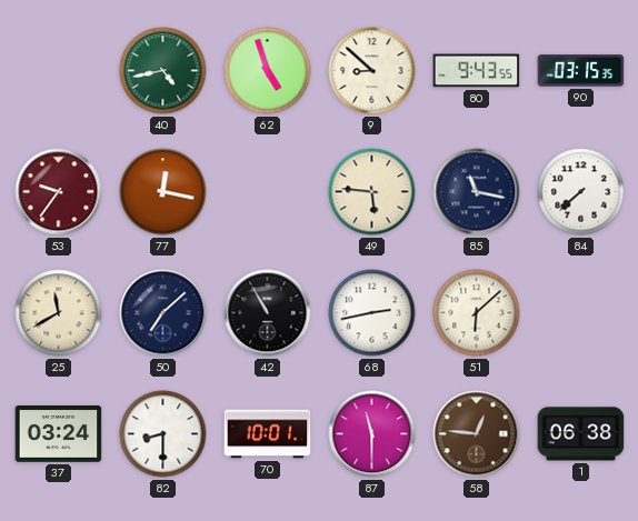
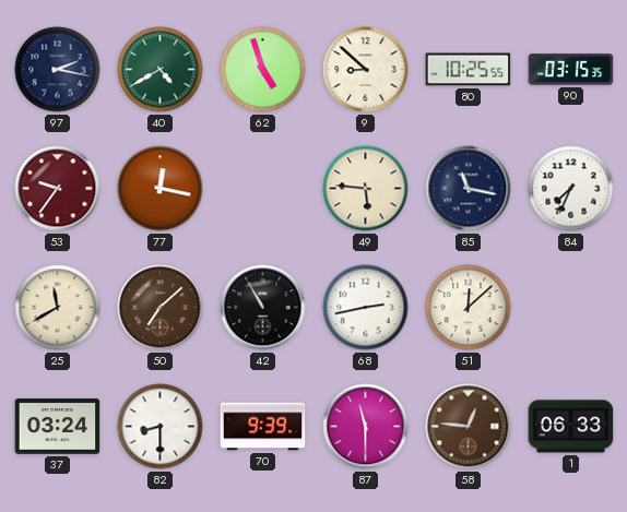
97: none -> 2:17 (58, 70)
40: 4:43 -> 4:40 (161, 70)
80: 9:43 -> 10:25 (469, 70)
84: 7:38 -> 7:34 (571, 189)
50 dial: navy -> brown (161, 308)
51: 6:08 -> 12:08 (469, 308)
70: 10:01 -> 9:39 (263, 427)
1: 06:38 -> 06:33 (571, 427)
